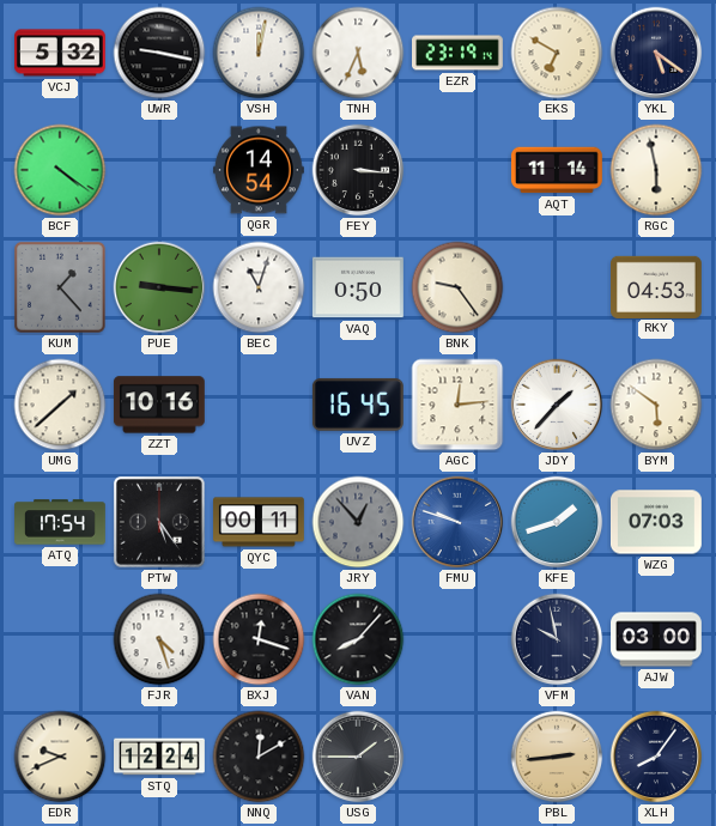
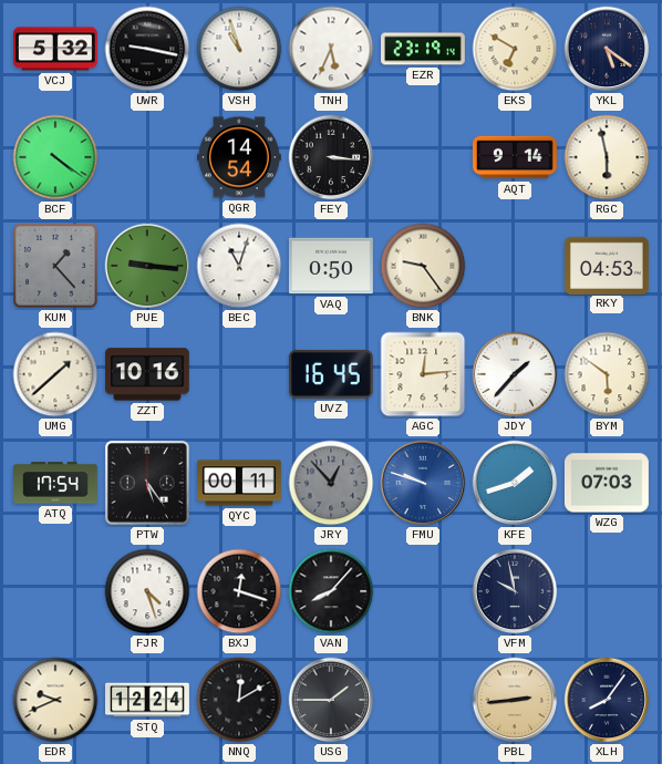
VSH: 12:02 -> 10:57 (239, 49)
AQT: 11:14 -> 9:14 (515, 157)
AJW: 03:00 -> none (657, 639)
